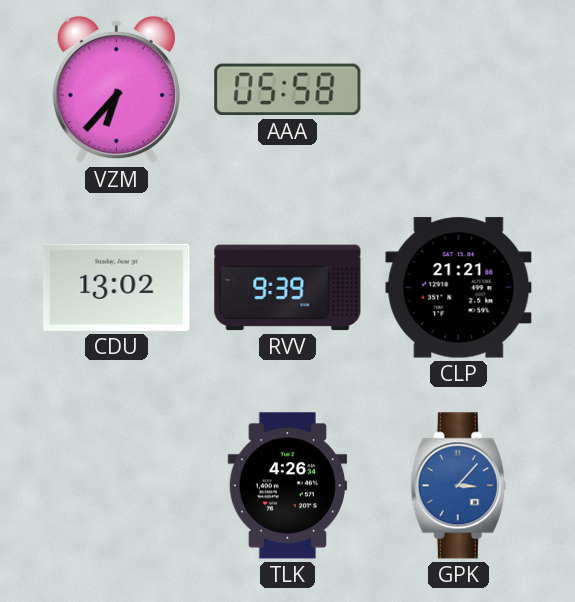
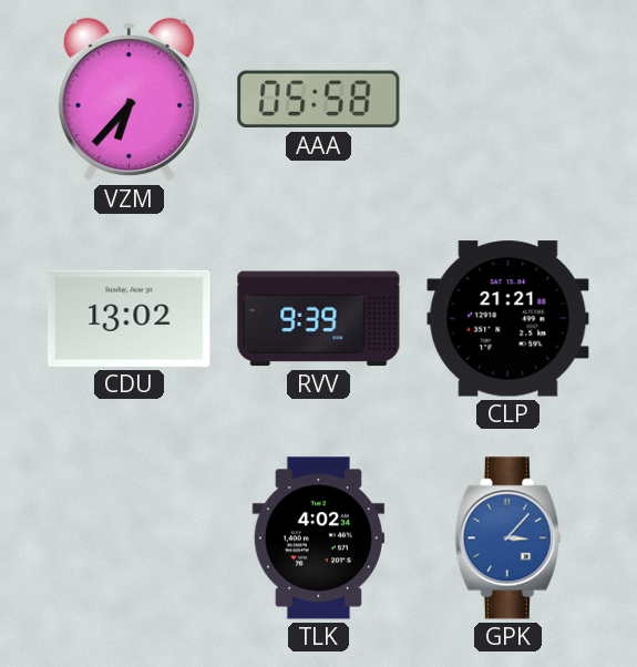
TLK: 4:26 -> 4:02 (319, 538)
